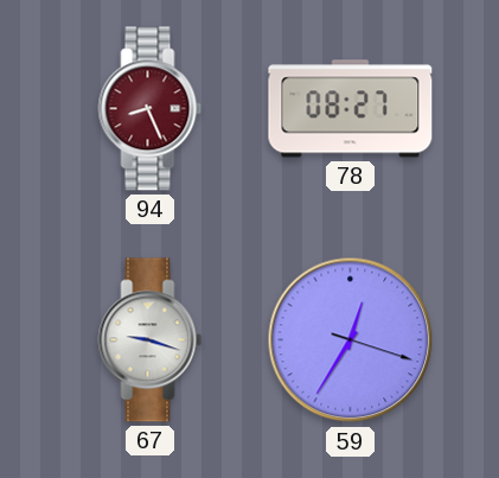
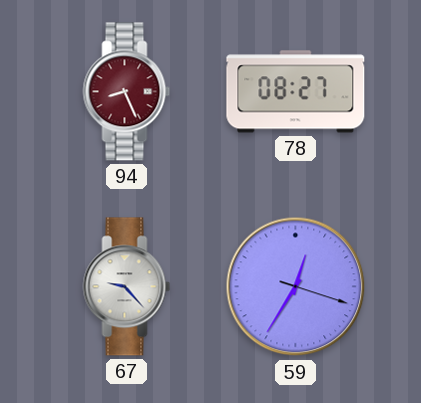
67: 9:18 -> 9:23 (127, 287)
